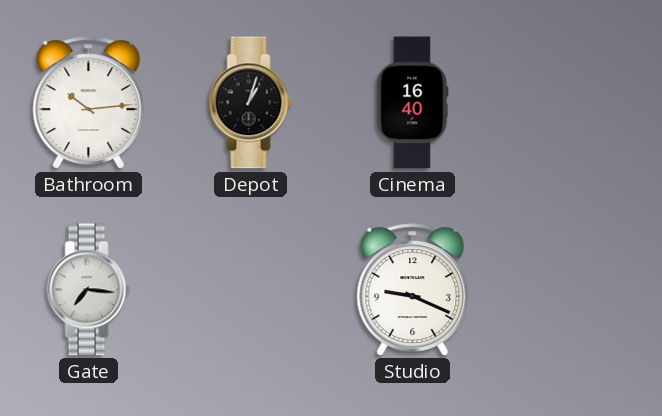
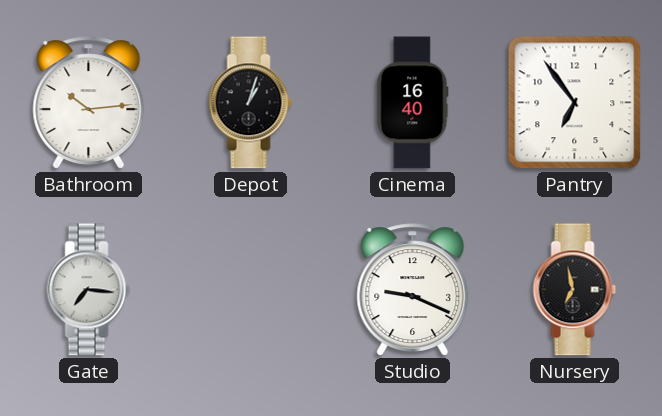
Pantry: none -> 6:54 (575, 103)
Nursery: none -> 6:58 (575, 290)
